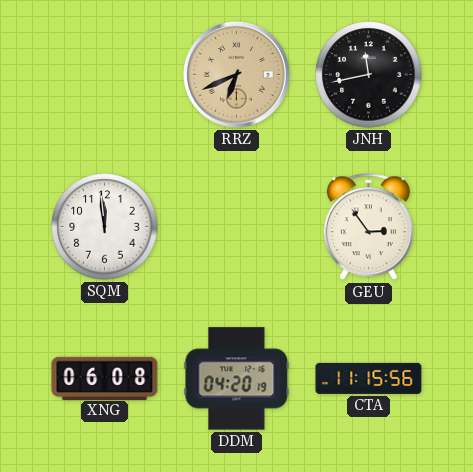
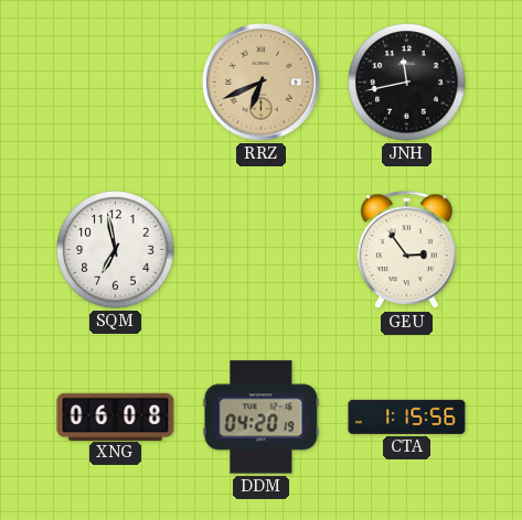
SQM: 11:59 -> 6:58 (116, 250)
CTA: 11:15 -> 1:15 (407, 416)
